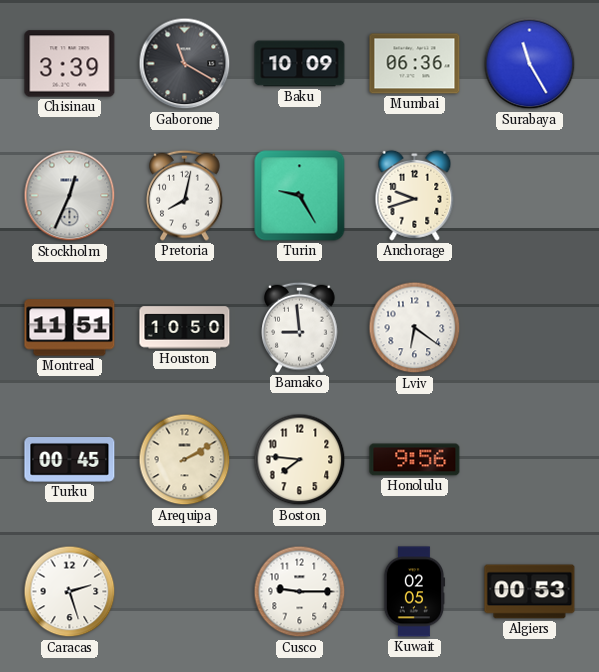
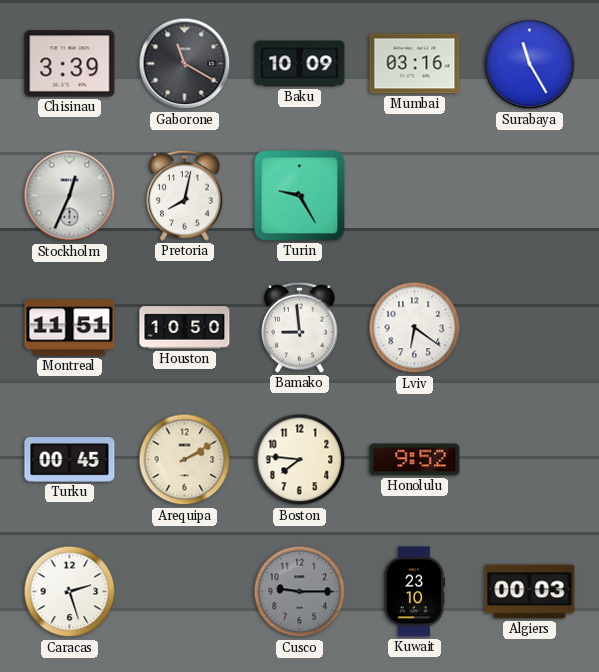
Mumbai: 06:36 -> 03:16 (415, 64)
Anchorage: 9:42 -> none (415, 195)
Honolulu: 9:56 -> 9:52 (415, 460)
Cusco dial: white -> grey (300, 592)
Kuwait: 02:05 -> 23:10 (414, 592)
Algiers: 00:53 -> 00:03 (530, 592)
